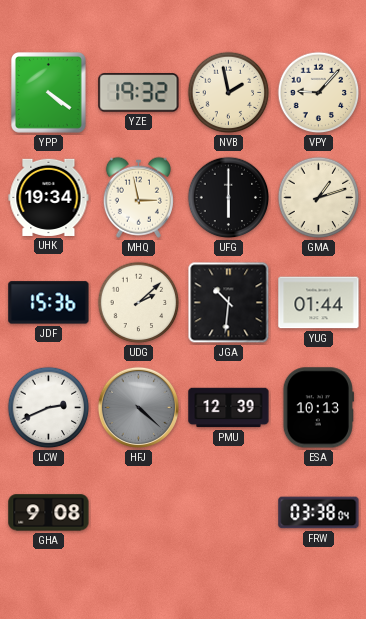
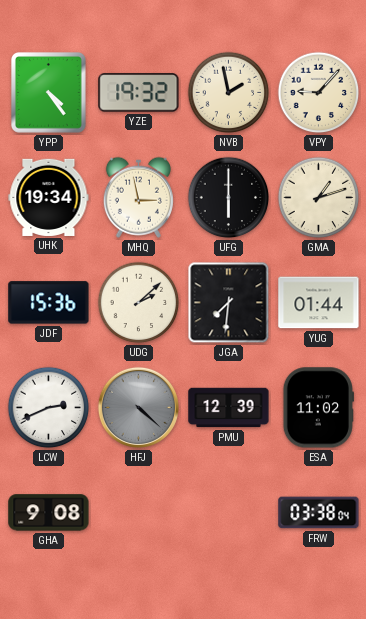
YPP: 4:21 -> 4:24 (49, 93)
JGA: 10:31 -> 7:31 (229, 303)
ESA: 10:13 -> 11:02 (318, 408)
